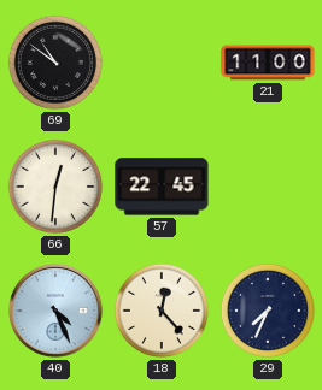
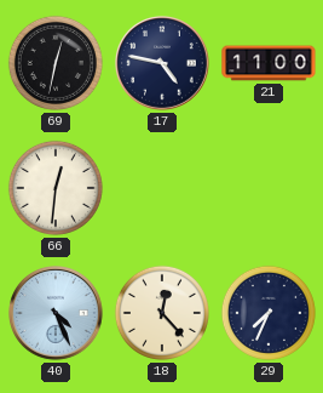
69: 10:51 -> 12:32 (56, 63)
17: none -> 4:47 (163, 64)
57: 22:45 -> none (162, 187)
